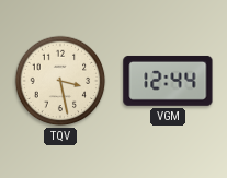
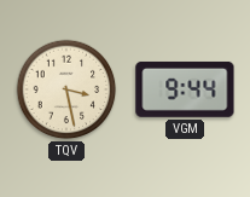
VGM: 12:44 -> 9:44 (185, 89)
